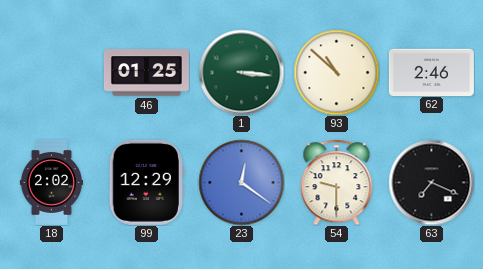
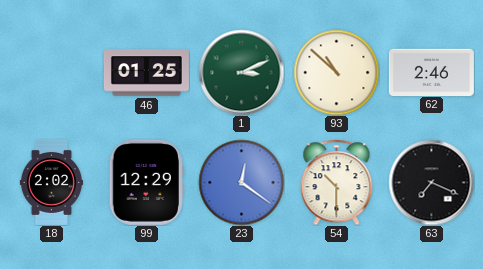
1: 3:16 -> 3:11 (241, 72)
54: 9:30 -> 10:30 (337, 182)
